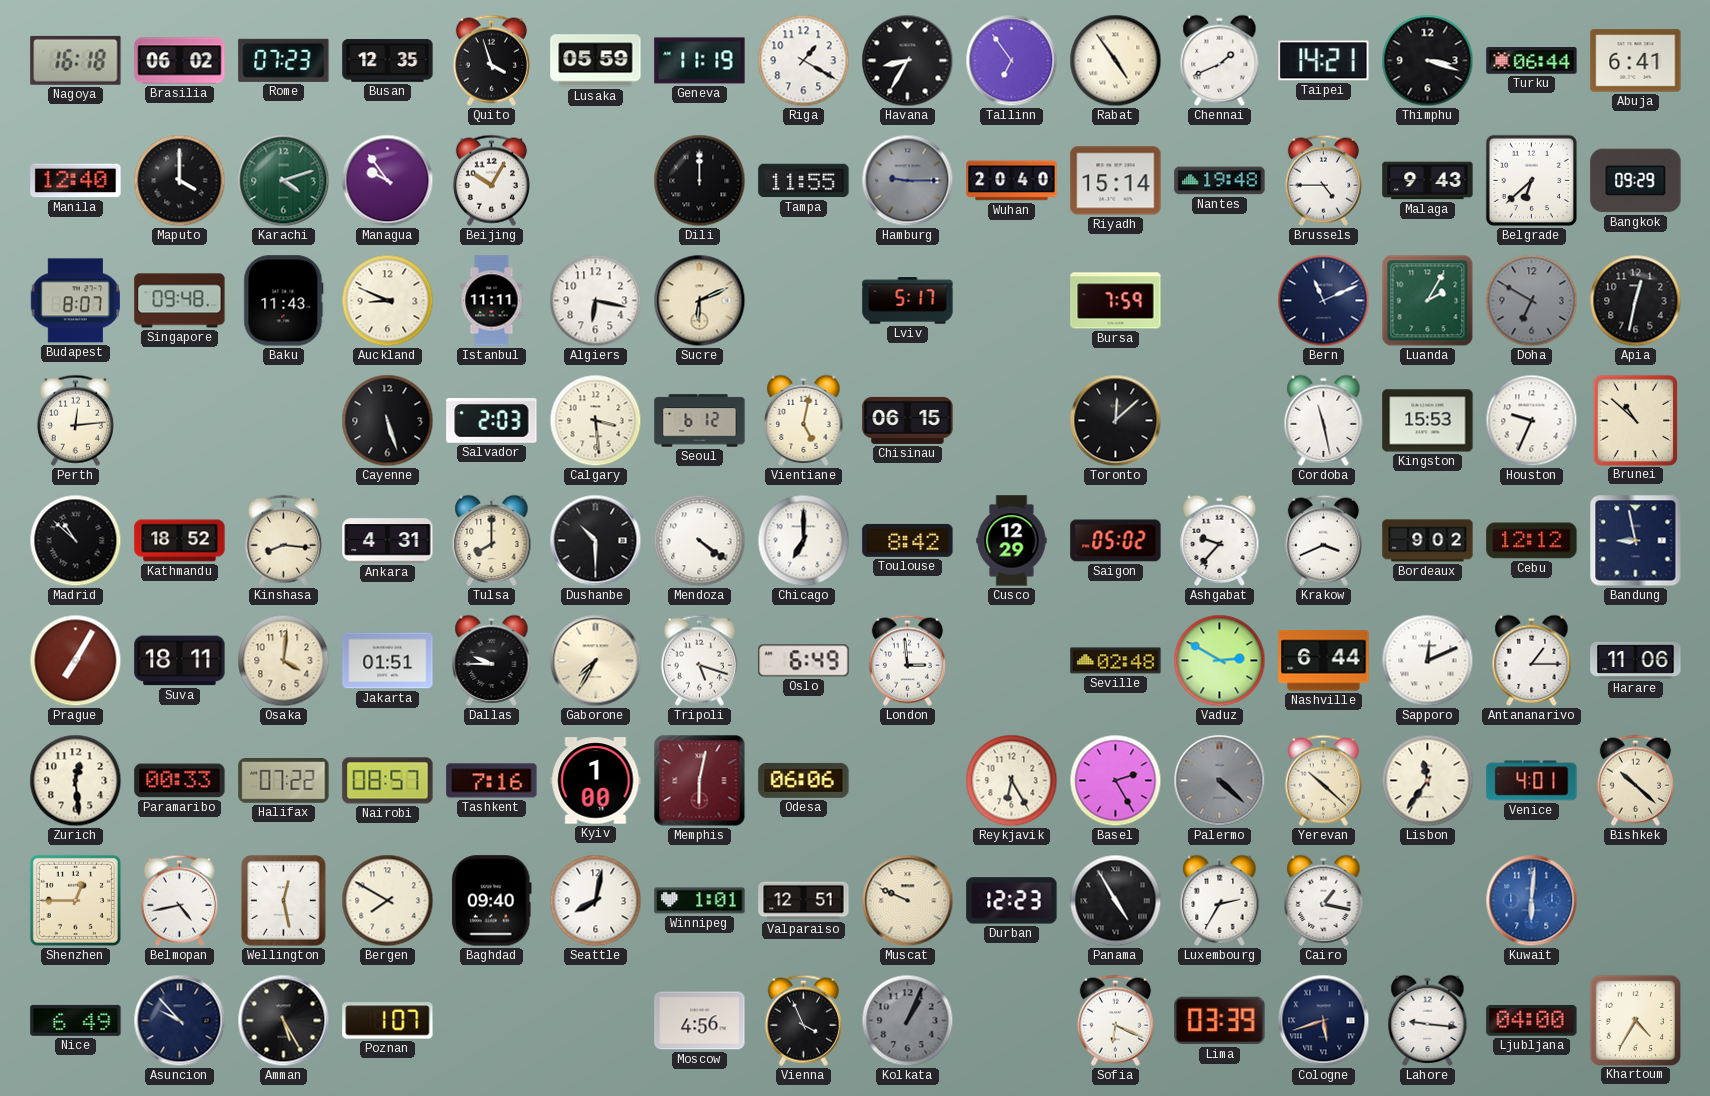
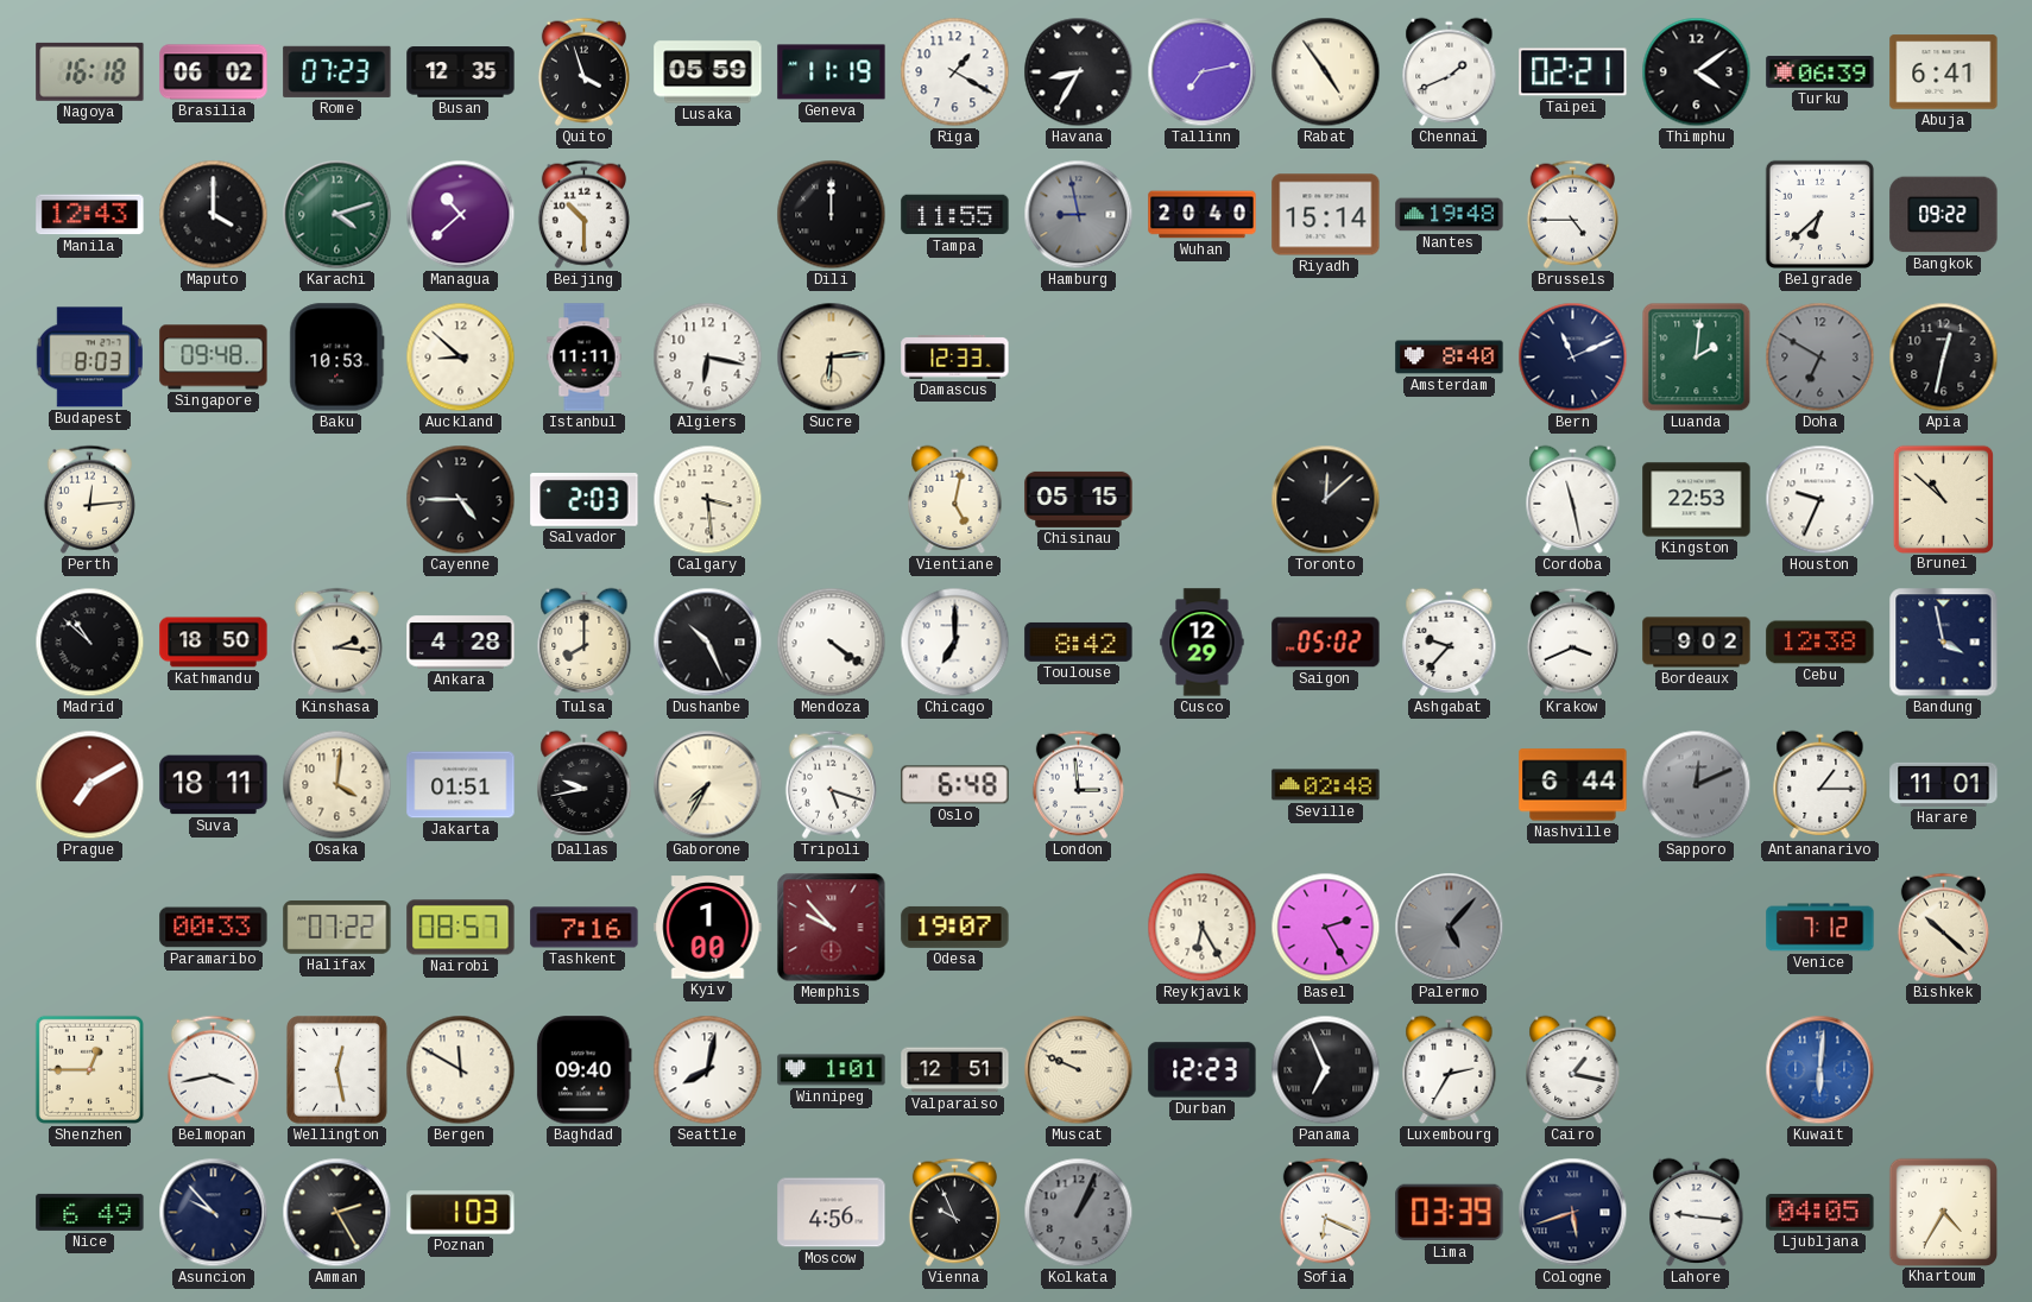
Tallinn: 6:54 -> 7:13 (1203, 72)
Taipei: 14:21 -> 02:21 (1573, 72)
Thimphu: 3:18 -> 4:09 (1697, 72)
Turku: 06:44 -> 06:39 (1820, 72)
Manila: 12:40 -> 12:43 (90, 215)
Managua: 9:54 -> 10:38 (461, 215)
Beijing: 10:05 -> 10:30 (583, 214)
Hamburg: 9:15 -> 8:58 (1079, 215)
Malaga: 9:43 -> none (1428, 181)
Bangkok: 09:29 -> 09:22 (1944, 215)
Budapest: 8:07 -> 8:03 (89, 358)
Baku: 11:43 -> 10:53 (337, 358)
Auckland: 8:49 -> 8:52 (461, 358)
Sucre: 6:11 -> 6:14 (832, 358)
Damascus: none -> 12:33 (955, 358)
Lviv: 5:17 -> none (908, 301)
Bursa: 7:59 -> none (1116, 301)
Amsterdam: none -> 8:40 (1450, 358)
Luanda: 2:05 -> 2:01 (1697, 358)
Cayenne: 5:27 -> 4:45 (461, 500)
Seoul: 6:12 -> none (700, 421)
Chisinau: 06:15 -> 05:15 (1079, 499)
Kingston: 15:53 -> 22:53 (1697, 500)
Kathmandu: 18:52 -> 18:50 (214, 643)
Kinshasa: 8:16 -> 2:16 (336, 641)
Ankara: 4:31 -> 4:28 (461, 643)
Dushanbe: 10:30 -> 10:26 (708, 643)
Cebu: 12:12 -> 12:38 (1820, 643)
Bandung: 8:58 -> 3:58 (1944, 643)
Prague: 7:05 -> 7:10 (90, 785)
Dallas: 9:45 -> 9:43 (585, 784)
Oslo: 6:49 -> 6:48 (955, 785)
Vaduz: 2:50 -> none (1220, 661)
Sapporo dial: white -> grey (1697, 785)
Harare: 11:06 -> 11:01 (1944, 784)
Zurich: 12:29 -> none (76, 781)
Memphis: 6:02 -> 9:53 (832, 928)
Odesa: 06:06 -> 19:07 (955, 927)
Palermo: 4:22 -> 5:07 (1450, 928)
Yerevan: 10:22 -> none (1323, 780)
Lisbon: 11:36 -> none (1428, 781)
Venice: 4:01 -> 7:12 (1820, 928)
Belmopan: 4:43 -> 3:43 (213, 1069)
Bergen: 7:50 -> 11:50 (461, 1070)
Panama: 4:55 -> 6:56 (1326, 1070)
Amman: 5:25 -> 2:25 (337, 1213)
Poznan: 1:07 -> 1:03 (461, 1213)
Vienna: 3:56 -> 9:56 (954, 1212)
Ljubljana: 04:00 -> 04:05 (1820, 1213)
